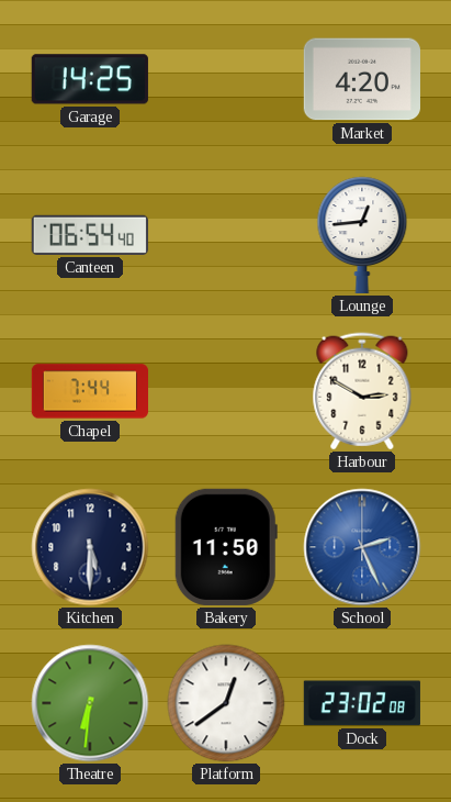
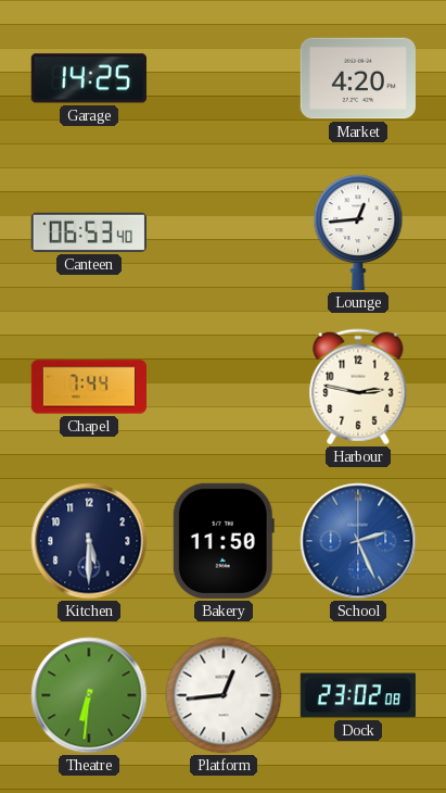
Canteen: 06:54 -> 06:53 (89, 232)
Harbour: 2:50 -> 2:47 (358, 387)
Platform: 12:39 -> 12:44 (224, 695)
